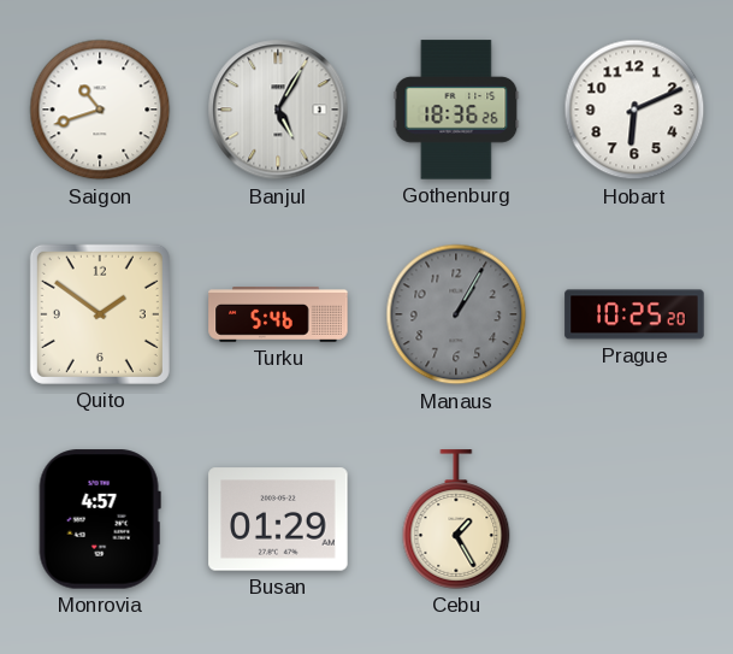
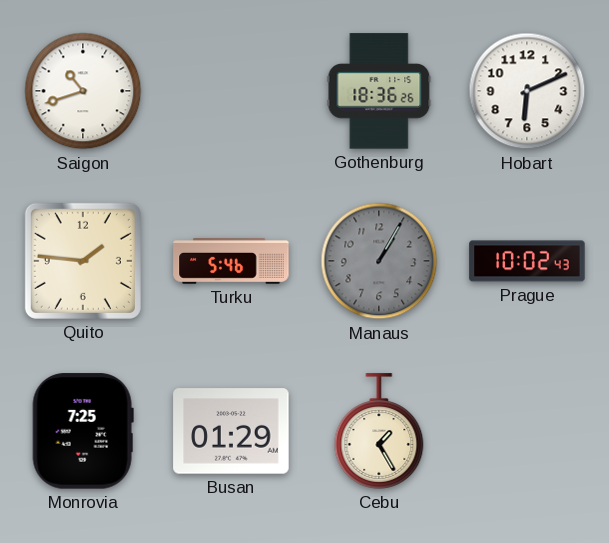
Banjul: 5:05 -> none (278, 110)
Quito: 1:51 -> 1:46 (83, 261)
Prague: 10:25 -> 10:02 (527, 261)
Monrovia: 4:57 -> 7:25 (83, 431)
